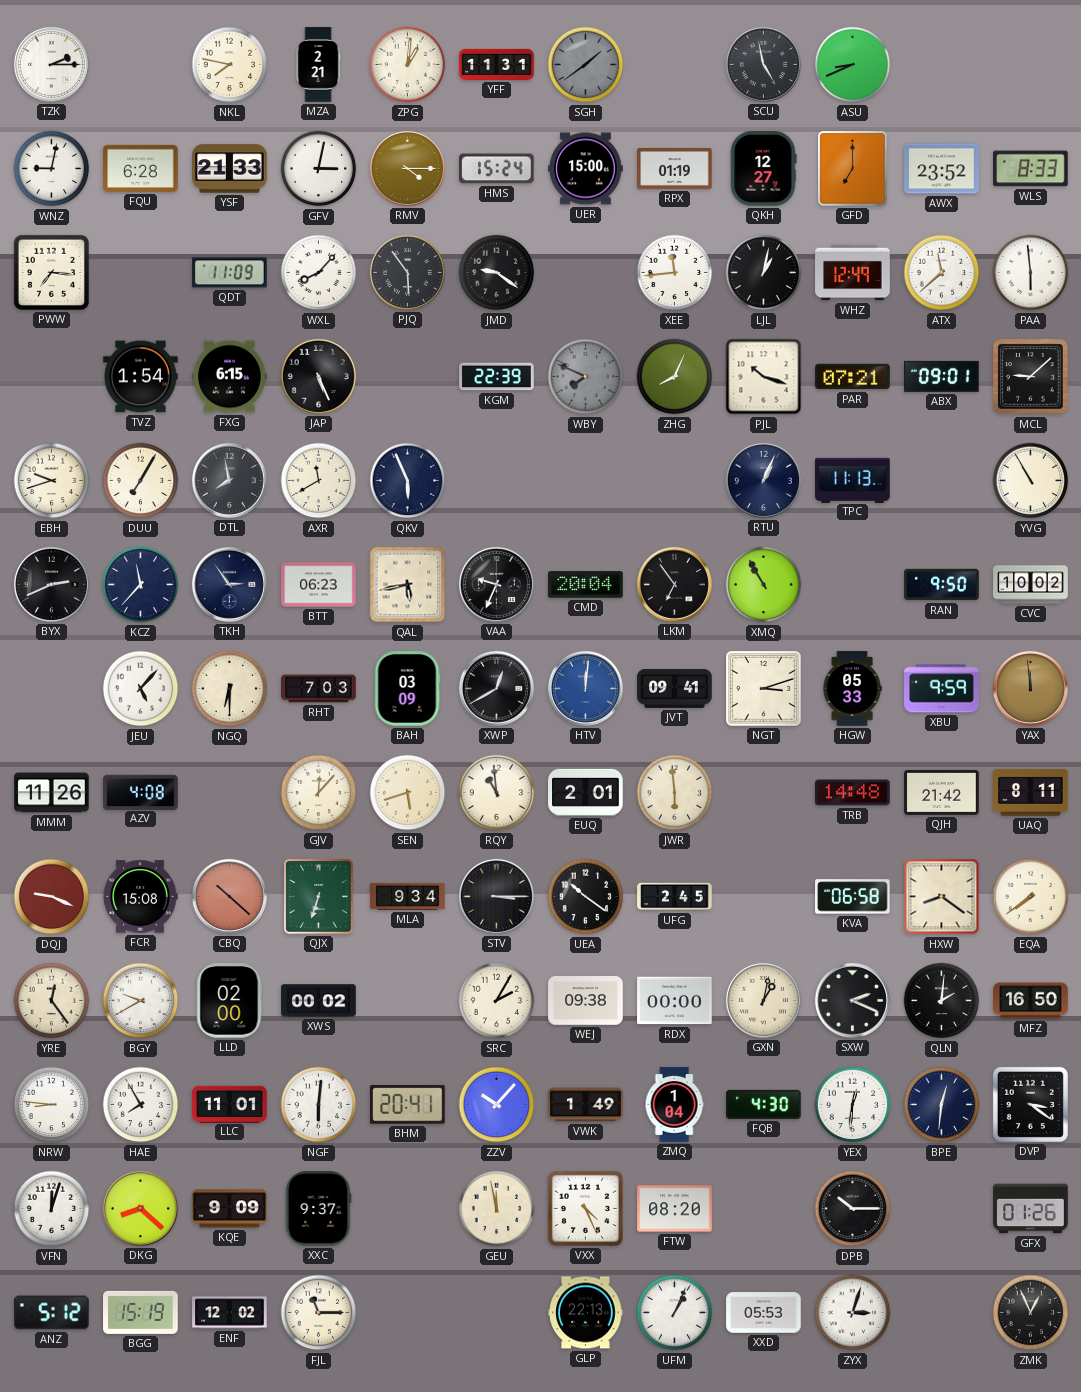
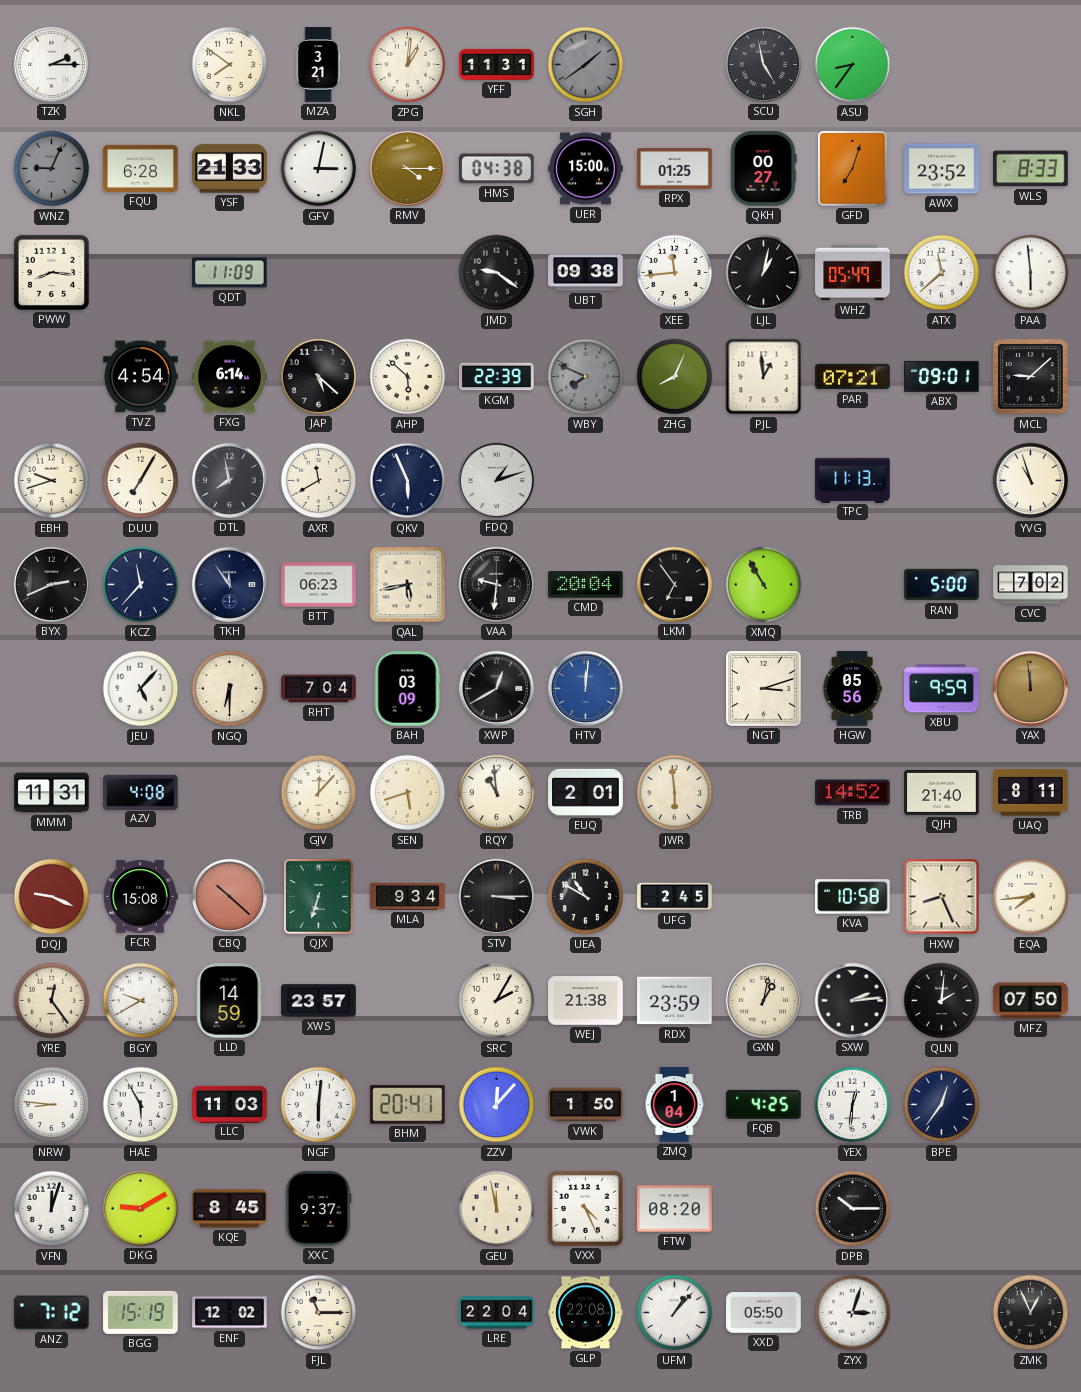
NKL: 7:47 -> 7:51 (230, 65)
MZA: 2:21 -> 3:21 (318, 65)
ASU: 8:41 -> 8:36 (853, 65)
WNZ: 9:02 -> 9:04 (52, 169)
WNZ dial: white -> grey (52, 169)
HMS: 15:24 -> 04:38 (497, 169)
RPX: 01:19 -> 01:25 (675, 168)
QKH: 12:27 -> 00:27 (764, 169)
GFD: 7:00 -> 7:03 (853, 169)
PWW: 7:16 -> 8:16 (51, 272)
WXL: 8:07 -> none (319, 273)
PJQ: 5:54 -> none (407, 272)
UBT: none -> 09:38 (586, 273)
WHZ: 12:49 -> 05:49 (853, 273)
TVZ: 1:54 -> 4:54 (141, 377)
FXG: 6:15 -> 6:14 (230, 377)
JAP: 5:26 -> 5:22 (318, 376)
AHP: none -> 5:52 (408, 377)
PJL: 10:18 -> 12:59 (764, 377)
FDQ: none -> 1:12 (496, 480)
RTU: 1:04 -> none (763, 480)
YVG: 10:55 -> 10:57 (1031, 481)
TKH: 2:54 -> 11:54 (229, 584)
VAA: 9:34 -> 9:31 (496, 584)
RAN: 9:50 -> 5:00 (942, 585)
CVC: 10:02 -> 7:02 (1031, 585)
RHT: 7:03 -> 7:04 (319, 689)
JVT: 09:41 -> none (675, 688)
HGW: 05:33 -> 05:56 (852, 689)
MMM: 11:26 -> 11:31 (52, 793)
TRB: 14:48 -> 14:52 (853, 793)
QJH: 21:42 -> 21:40 (942, 792)
UEA: 10:21 -> 10:50 (586, 897)
KVA: 06:58 -> 10:58 (853, 897)
HXW: 8:21 -> 8:26 (942, 897)
EQA: 7:39 -> 7:44 (1031, 897)
LLD: 02:00 -> 14:59 (230, 1001)
XWS: 00:02 -> 23:57 (319, 1001)
WEJ: 09:38 -> 21:38 (586, 1001)
RDX: 00:00 -> 23:59 (675, 1001)
SXW: 2:19 -> 2:14 (852, 1000)
MFZ: 16:50 -> 07:50 (1031, 1001)
HAE: 7:55 -> 5:55 (141, 1105)
LLC: 11:01 -> 11:03 (230, 1104)
ZZV: 10:07 -> 12:07 (497, 1105)
VWK: 1:49 -> 1:50 (586, 1105)
FQB: 4:30 -> 4:25 (764, 1104)
BPE: 12:31 -> 12:36 (942, 1105)
DVP: 3:21 -> none (1030, 1104)
DKG: 8:22 -> 9:10 (140, 1208)
KQE: 9:09 -> 8:45 (230, 1209)
GFX: 01:26 -> none (1031, 1209)
ANZ: 5:12 -> 7:12 (52, 1313)
LRE: none -> 22:04 (497, 1313)
GLP: 22:13 -> 22:08 (586, 1313)
UFM: 1:04 -> 1:07 (675, 1313)
XXD: 05:53 -> 05:50 (764, 1313)
